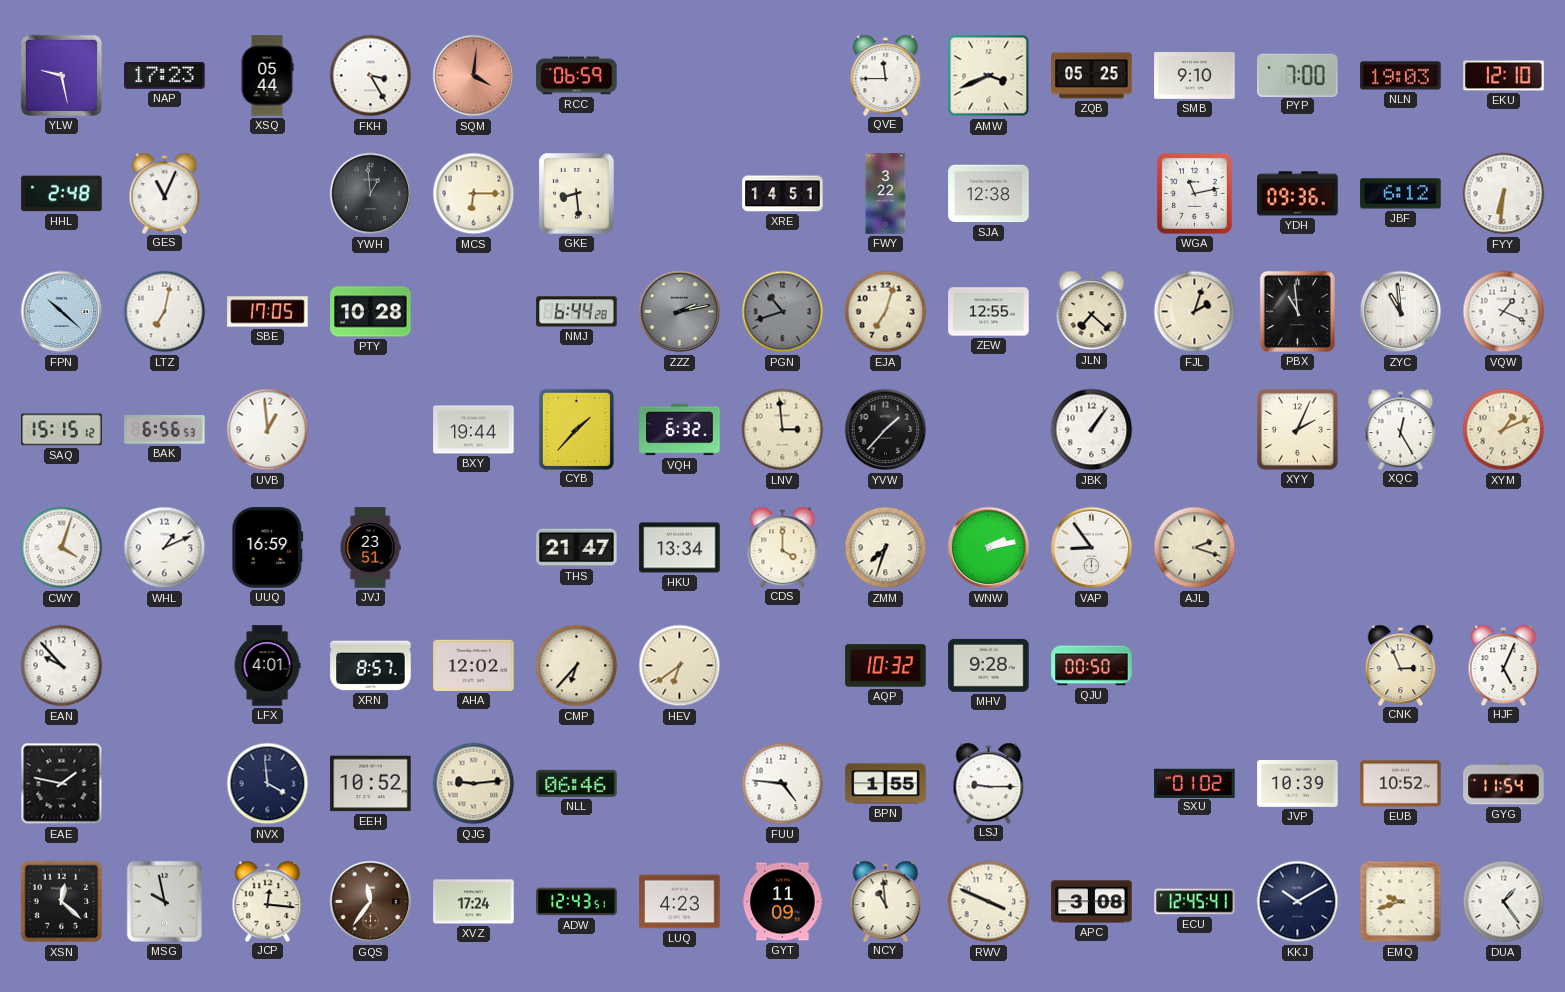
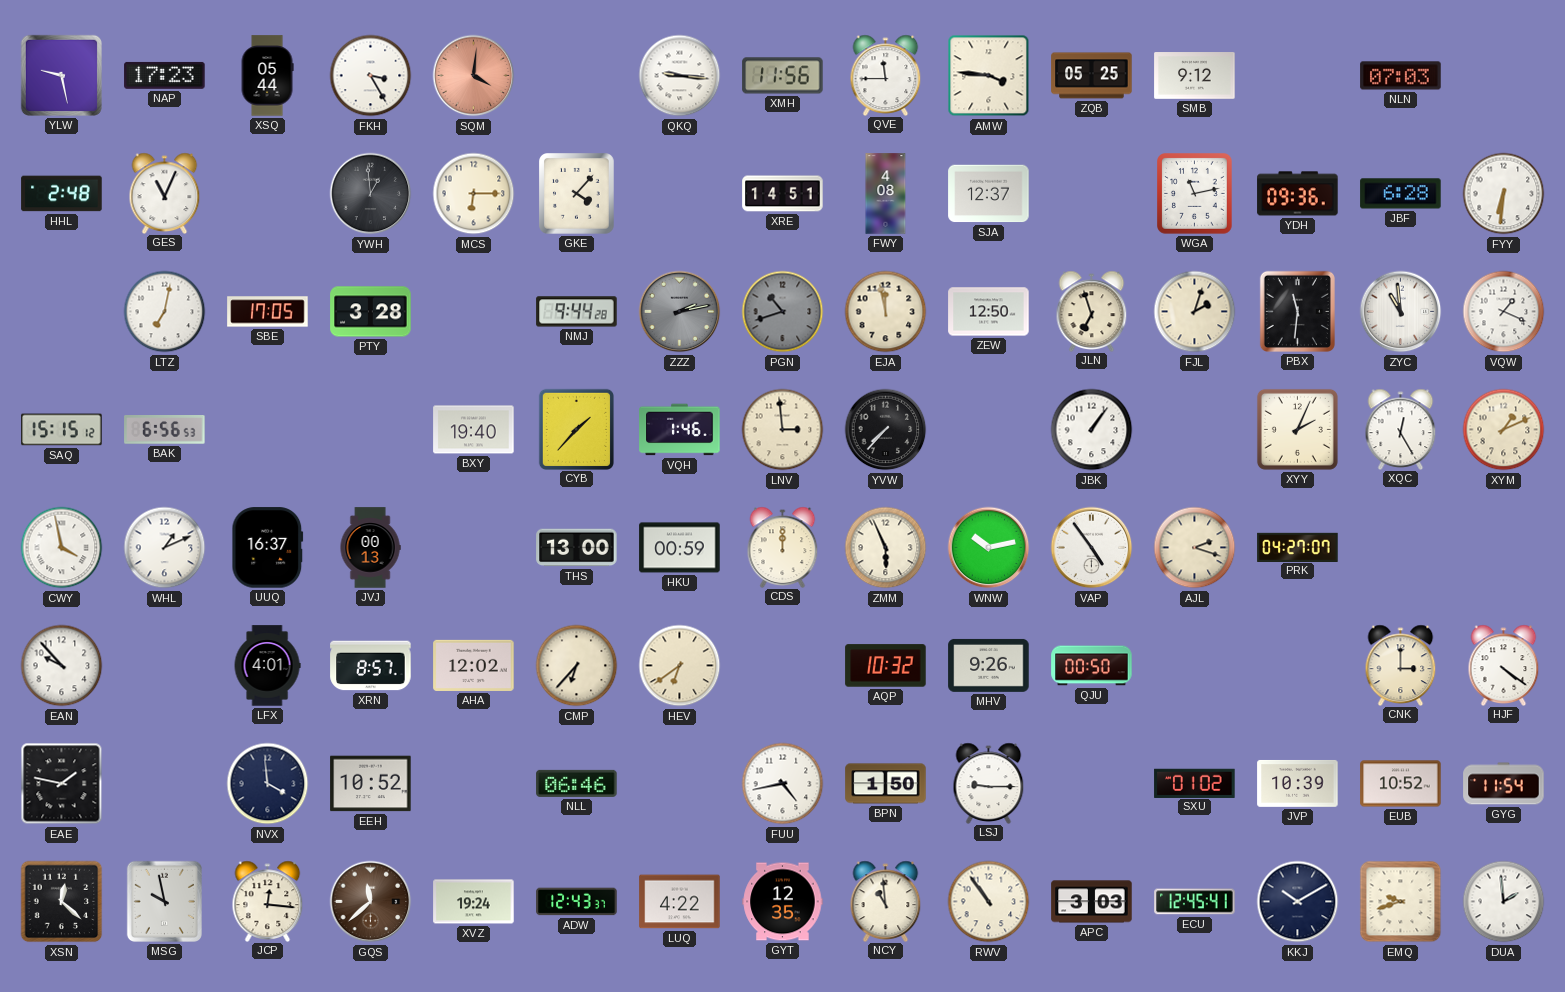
RCC: 06:59 -> none (577, 76)
QKQ: none -> 9:16 (680, 76)
XMH: none -> 11:56 (783, 76)
AMW: 3:41 -> 3:46 (989, 76)
SMB: 9:10 -> 9:12 (1195, 76)
PYP: 7:00 -> none (1298, 75)
NLN: 19:03 -> 07:03 (1401, 76)
EKU: 12:10 -> none (1504, 76)
GKE: 8:29 -> 4:07 (577, 194)
FWY: 3:22 -> 4:08 (886, 194)
SJA: 12:38 -> 12:37 (989, 194)
JBF: 6:12 -> 6:28 (1401, 194)
FPN: 10:22 -> none (62, 312)
PTY: 10:28 -> 3:28 (371, 312)
NMJ: 6:44 -> 9:44 (577, 312)
EJA: 7:03 -> 11:58 (886, 312)
ZEW: 12:55 -> 12:50 (989, 312)
JLN: 7:22 -> 6:57 (1092, 311)
PBX: 10:59 -> 11:31 (1297, 311)
UVB: 12:59 -> none (268, 430)
BXY: 19:44 -> 19:40 (474, 430)
VQH: 6:32 -> 1:46 (680, 430)
YVW: 1:37 -> 7:37 (886, 430)
CWY: 4:03 -> 3:58 (62, 548)
UUQ: 16:59 -> 16:37 (268, 548)
JVJ: 23:51 -> 00:13 (370, 548)
THS: 21:47 -> 13:00 (577, 548)
HKU: 13:34 -> 00:59 (680, 548)
CDS: 4:00 -> 12:00 (783, 547)
ZMM: 7:33 -> 5:56 (886, 548)
WNW: 2:13 -> 10:13 (989, 548)
VAP: 8:54 -> 4:54 (1092, 548)
PRK: none -> 04:27 (1298, 547)
MHV: 9:28 -> 9:26 (989, 665)
CNK: 2:56 -> 3:00 (1401, 665)
HJF: 5:04 -> 4:21 (1504, 665)
QJG: 9:14 -> none (474, 784)
FUU: 4:46 -> 4:43 (783, 784)
BPN: 1:55 -> 1:50 (886, 784)
GQS: 11:36 -> 11:38 (371, 902)
XVZ: 17:24 -> 19:24 (474, 902)
ADW: 12:43:51 -> 12:43:37 (577, 902)
LUQ: 4:23 -> 4:22 (680, 902)
GYT: 11:09 -> 12:35 (783, 902)
RWV: 3:49 -> 10:54 (989, 902)
APC: 3:08 -> 3:03 (1092, 902)
DUA: 1:24 -> 1:59 (1504, 902)
